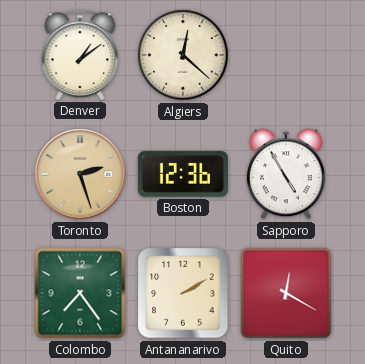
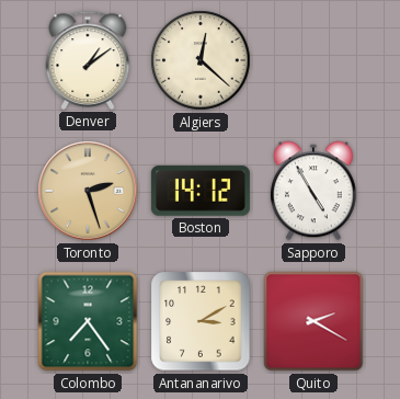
Boston: 12:36 -> 14:12 (201, 191)
Antananarivo: 2:10 -> 3:10 (201, 321)
Quito: 12:20 -> 2:20 (313, 321)
